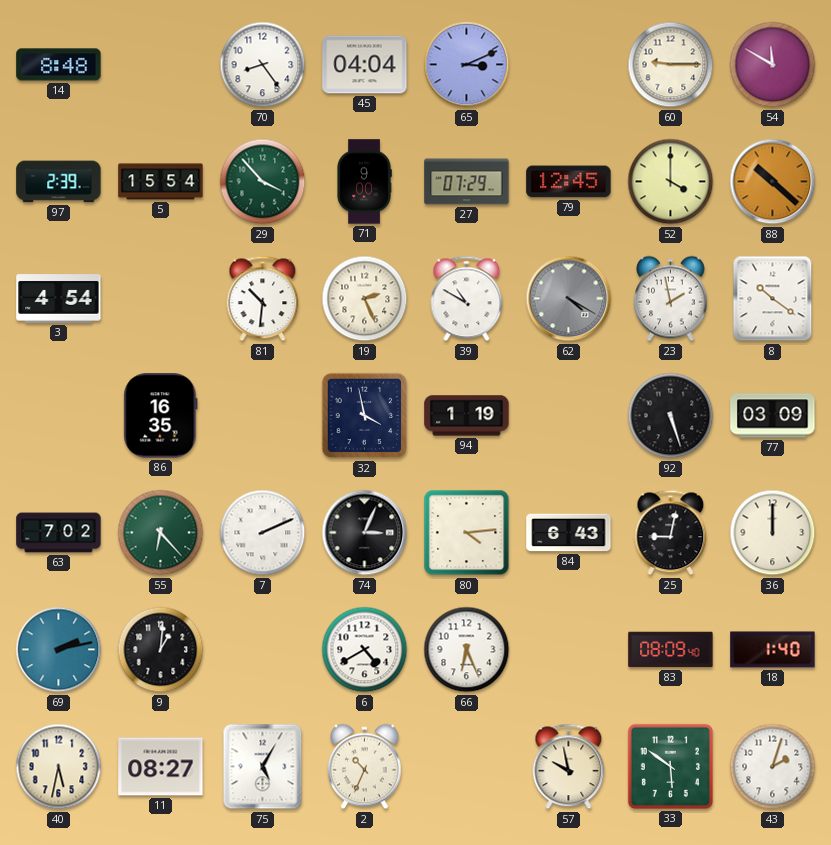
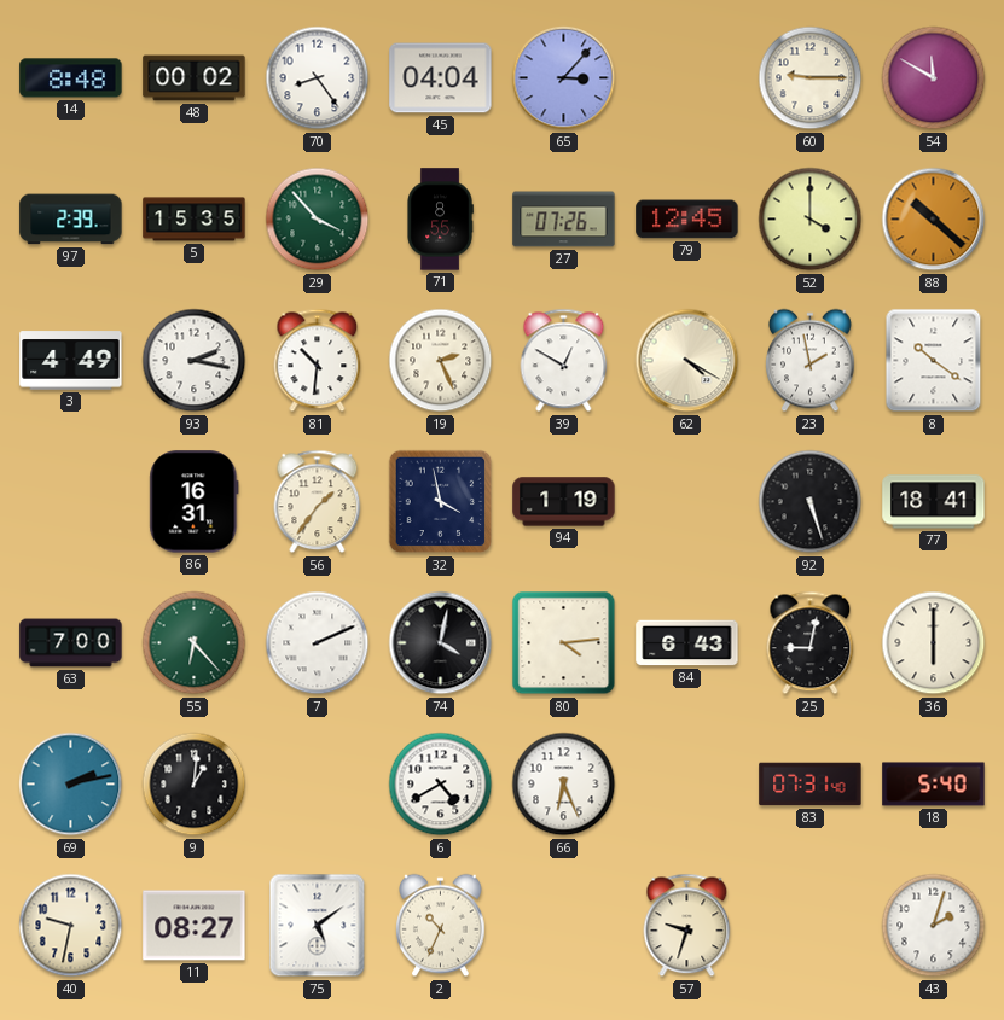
48: none -> 00:02 (195, 78)
65: 3:11 -> 3:07 (564, 78)
5: 15:54 -> 15:35 (195, 220)
71: 9:00 -> 8:55 (440, 220)
27: 07:29 -> 07:26 (564, 220)
3: 4:54 -> 4:49 (71, 361)
93: none -> 2:17 (195, 361)
39: 10:50 -> 12:50 (564, 361)
62 dial: grey -> cream (687, 361)
86: 16:35 -> 16:31 (195, 502)
56: none -> 1:36 (318, 502)
77: 03:09 -> 18:41 (934, 502)
63: 7:02 -> 7:00 (71, 643)
74: 3:04 -> 4:02 (441, 643)
36: 12:00 -> 6:00 (934, 643)
83: 08:09 -> 07:31 (811, 785)
18: 1:40 -> 5:40 (934, 785)
40: 5:32 -> 9:32 (71, 926)
75: 5:05 -> 5:09 (318, 926)
57: 9:58 -> 9:33 (687, 926)
33: 5:51 -> none (670, 766)
